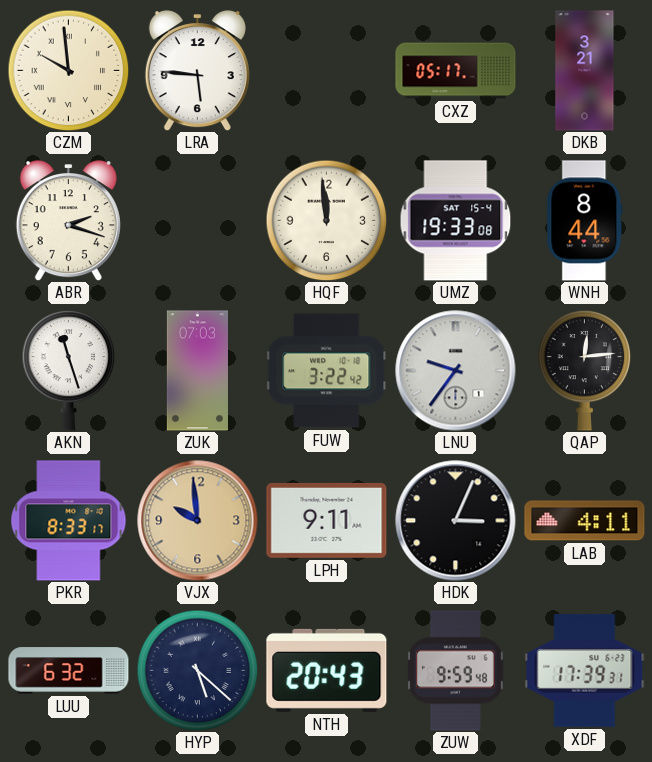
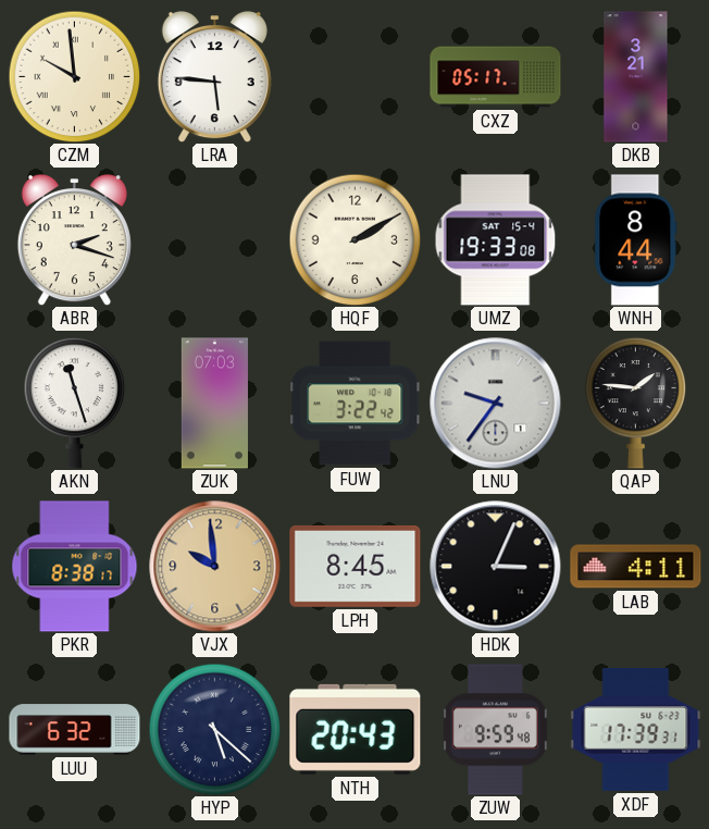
HQF: 11:59 -> 2:10 (354, 239)
QAP: 12:14 -> 1:46 (636, 403)
PKR: 8:33 -> 8:38 (75, 567)
LPH: 9:11 -> 8:45 (356, 566)
